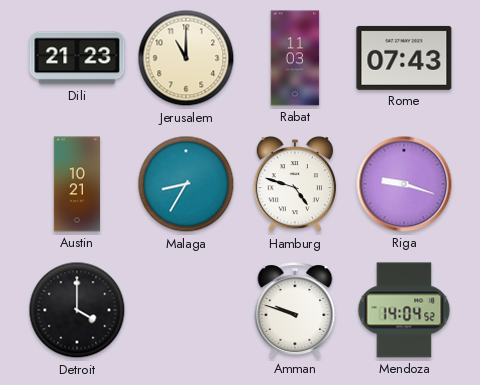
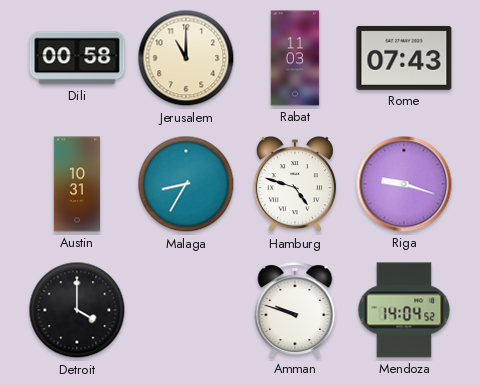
Dili: 21:23 -> 00:58 (77, 58)
Austin: 10:21 -> 10:31 (76, 184)
